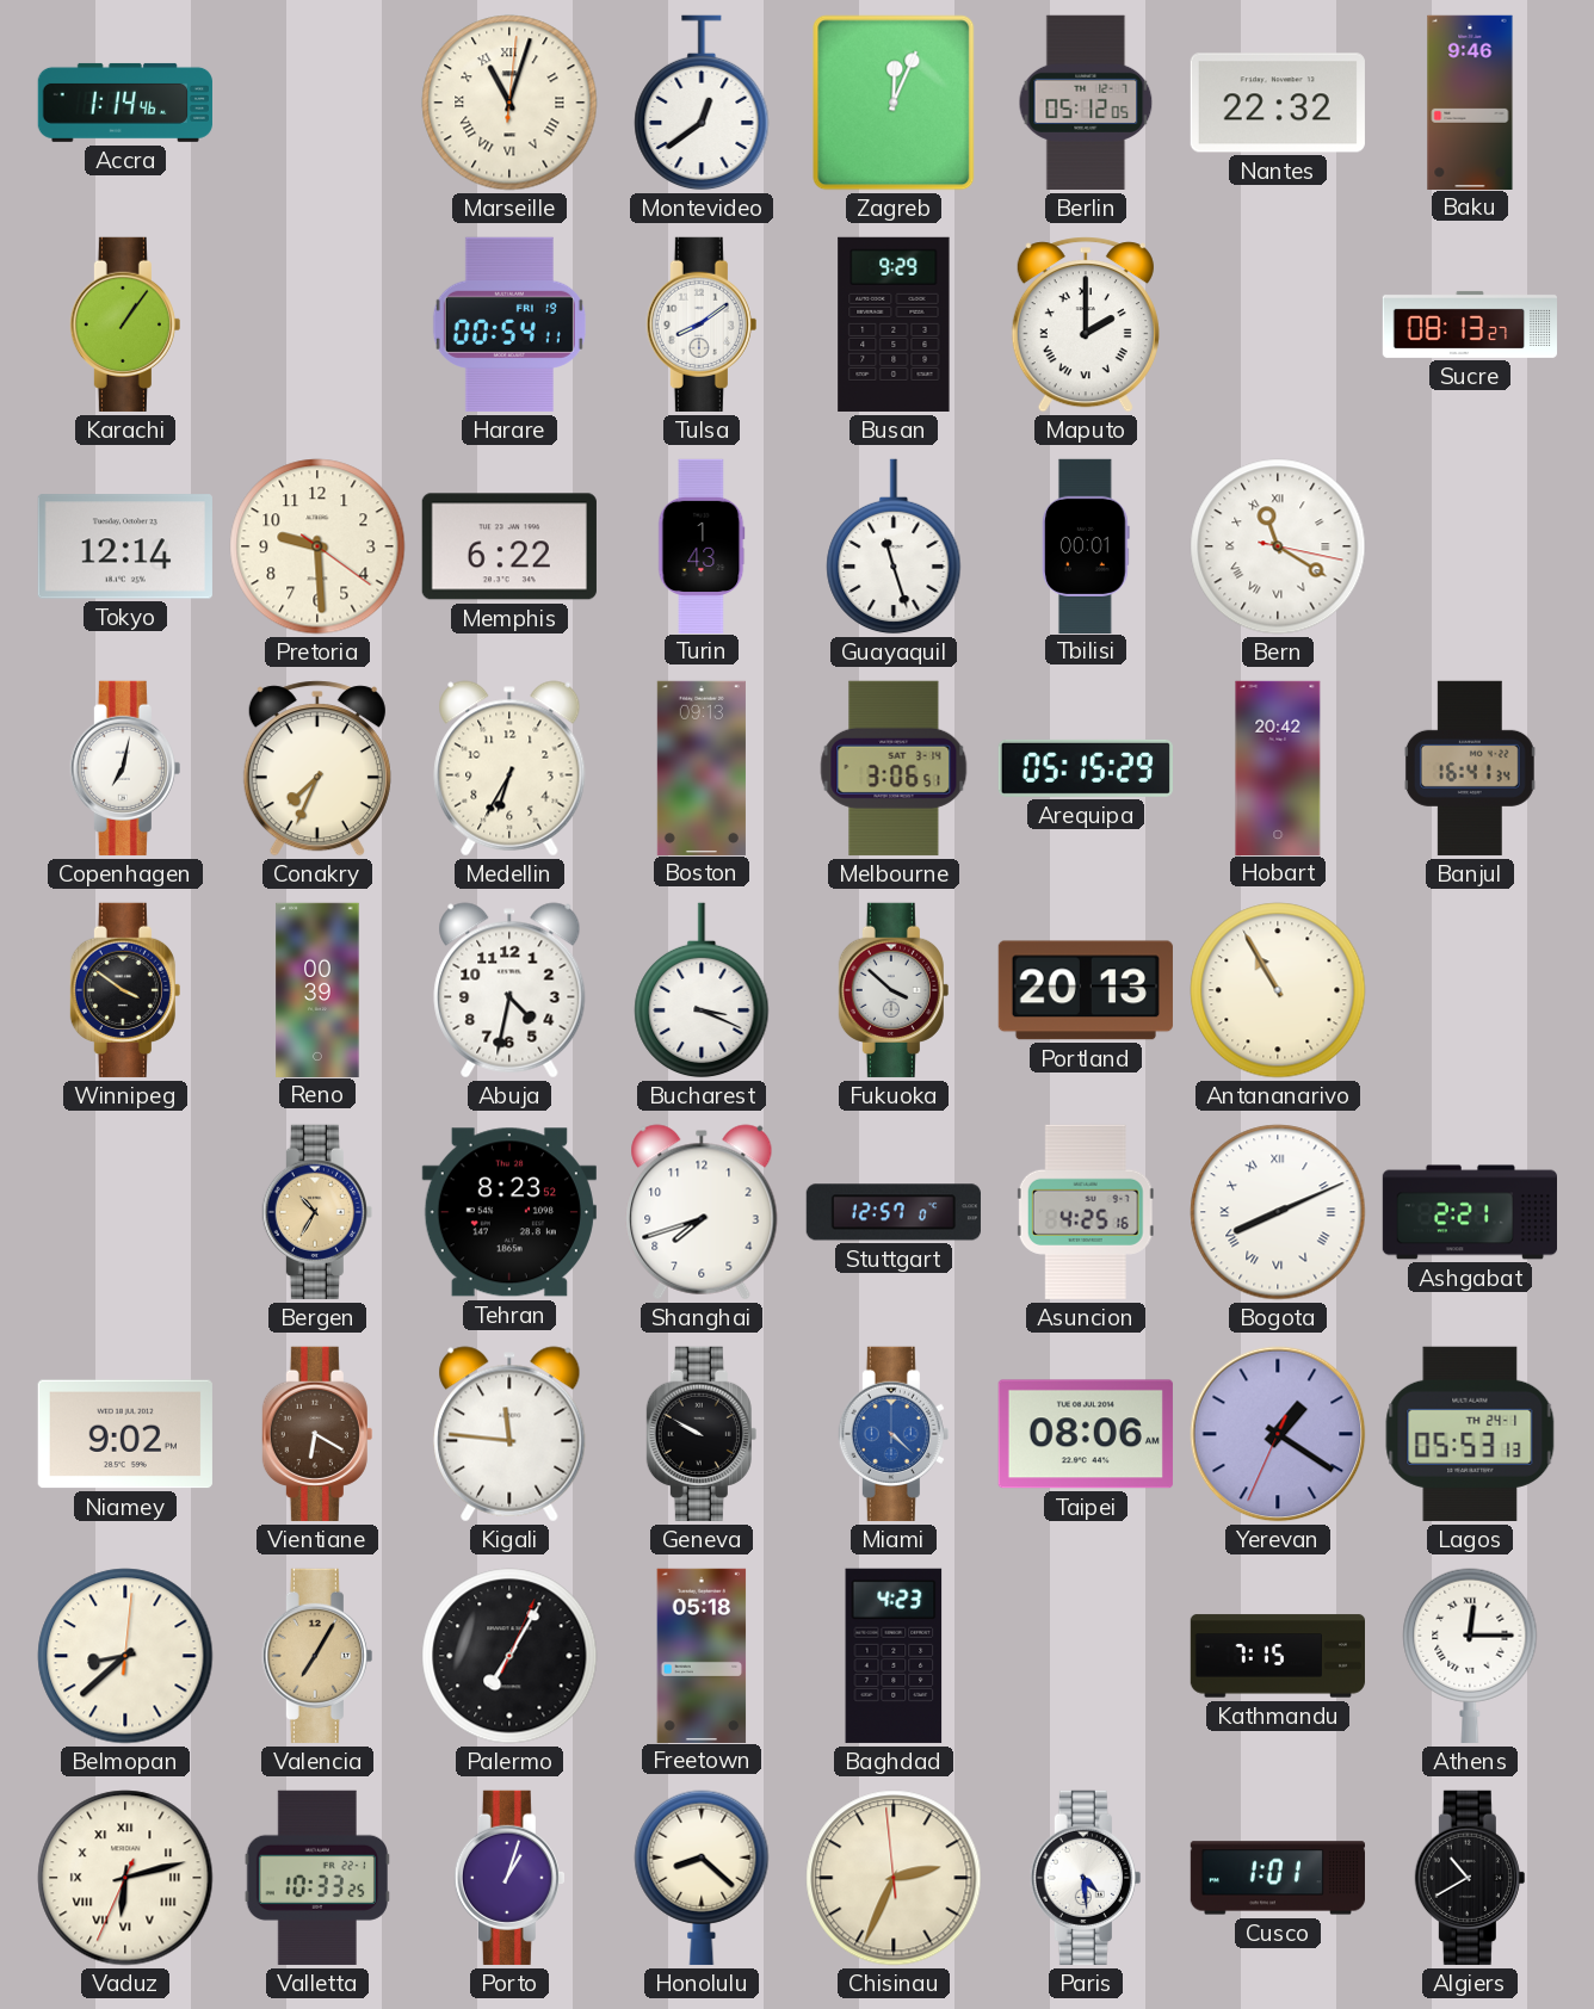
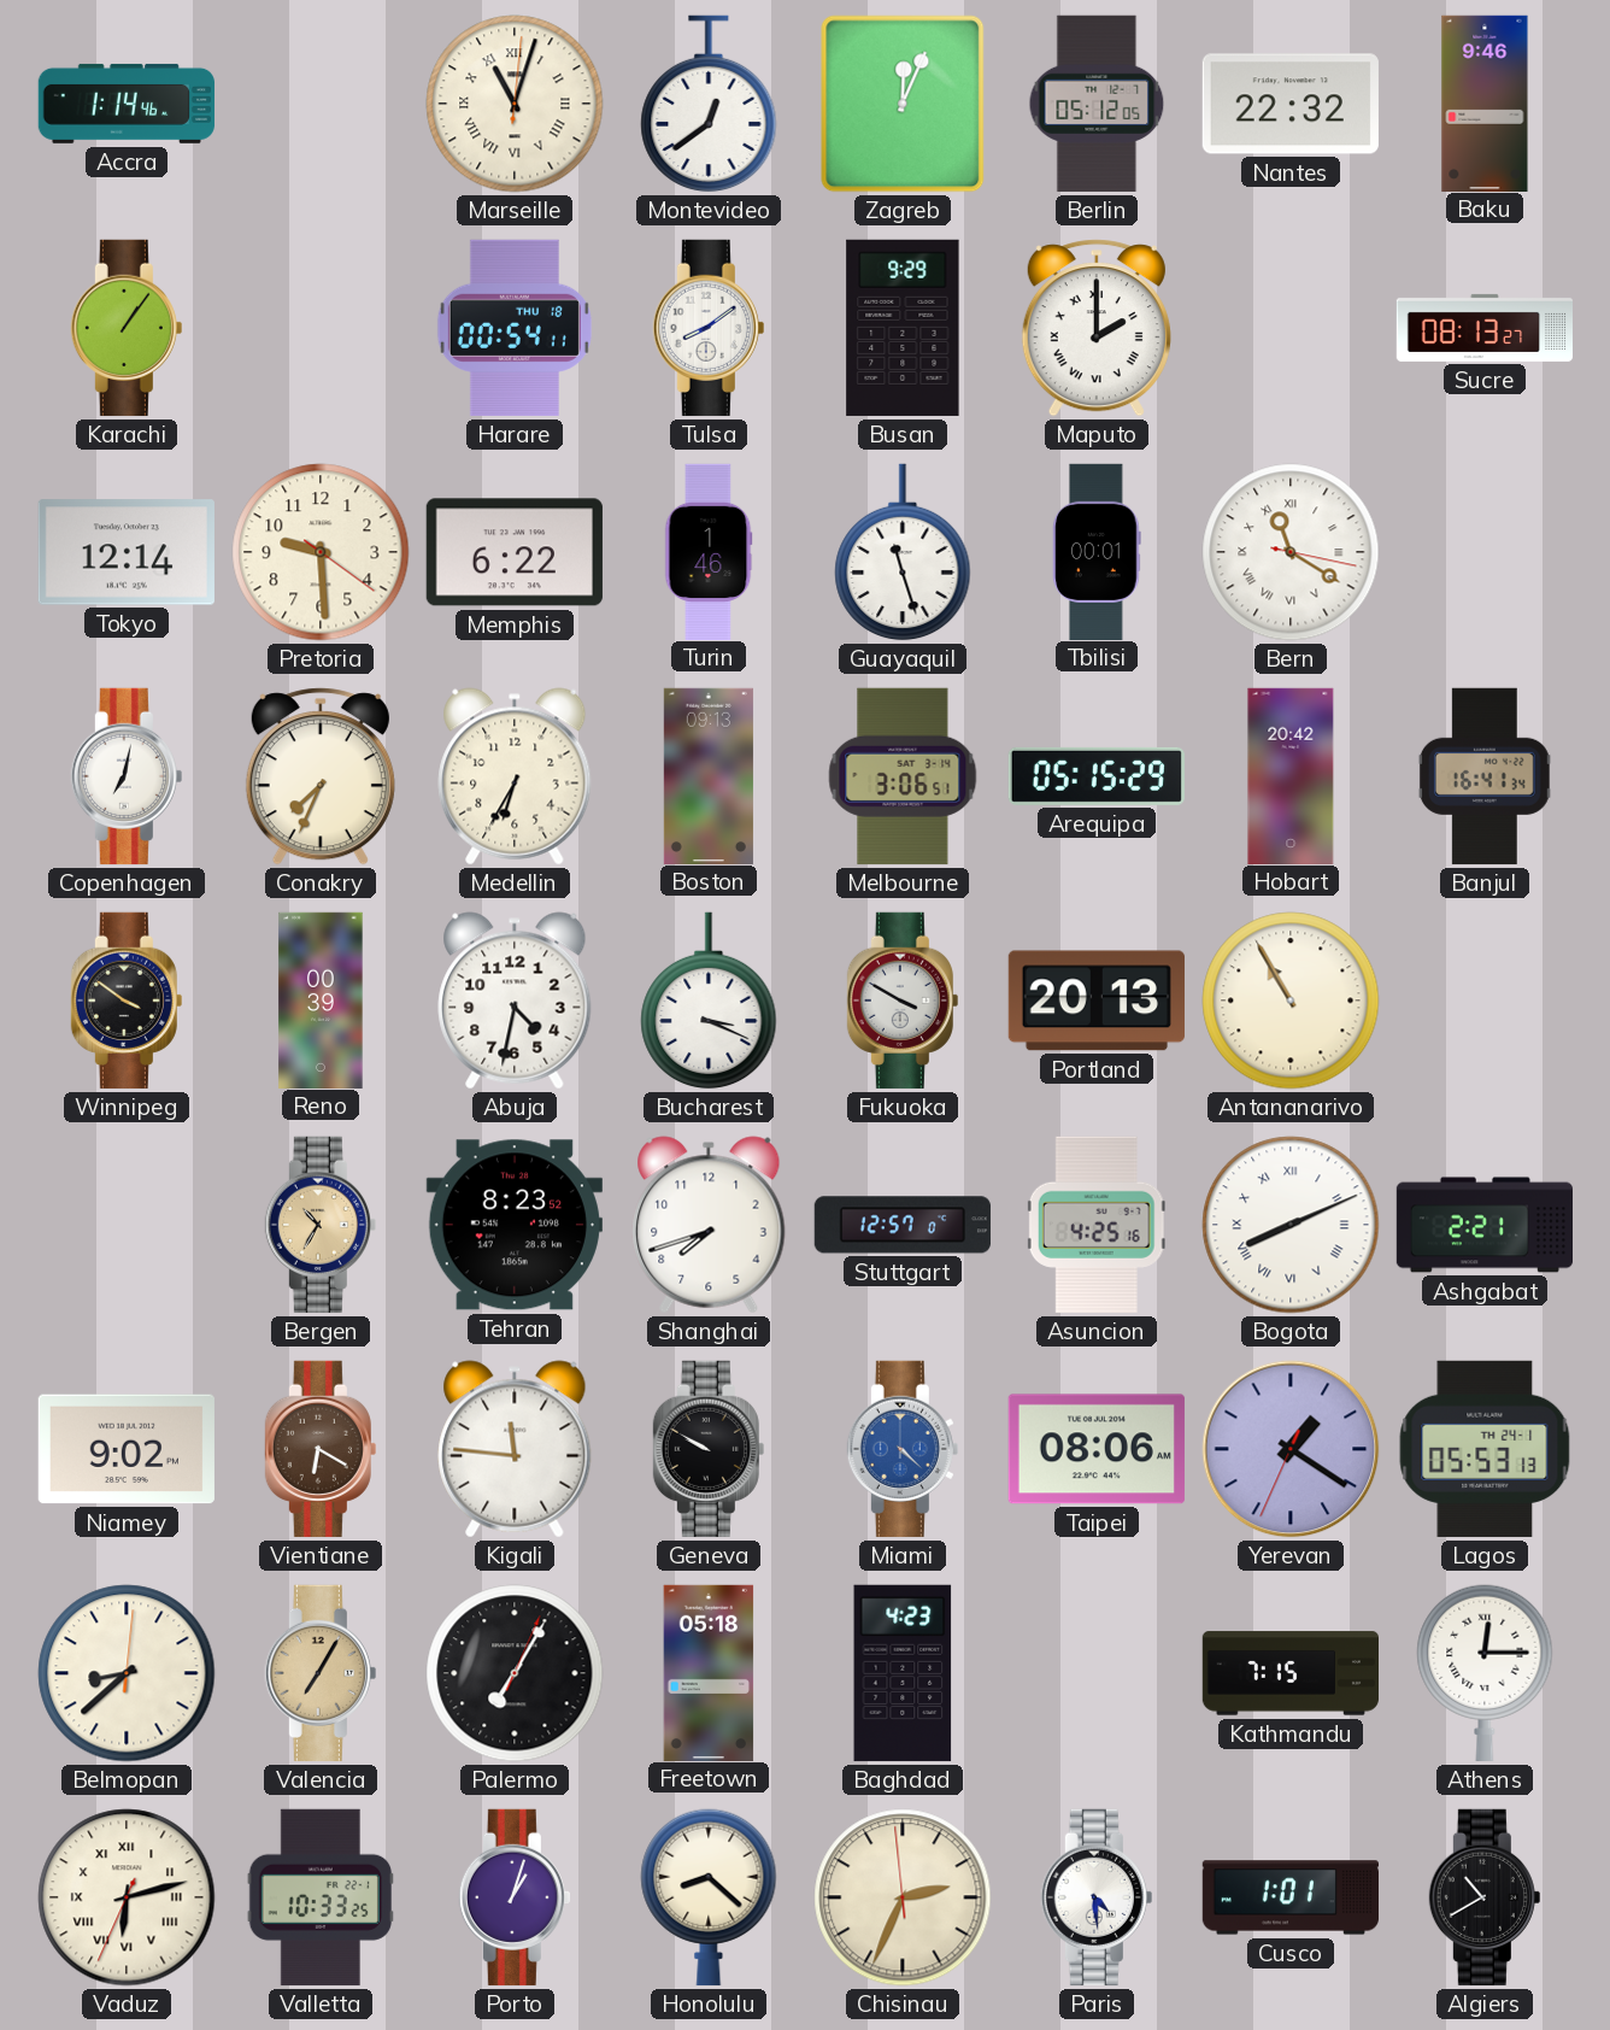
Harare date: FRI 19 -> THU 18 (515, 328)
Turin: 1:43 -> 1:46 (709, 551)
Fukuoka: 3:52 -> 3:50 (903, 1001)
